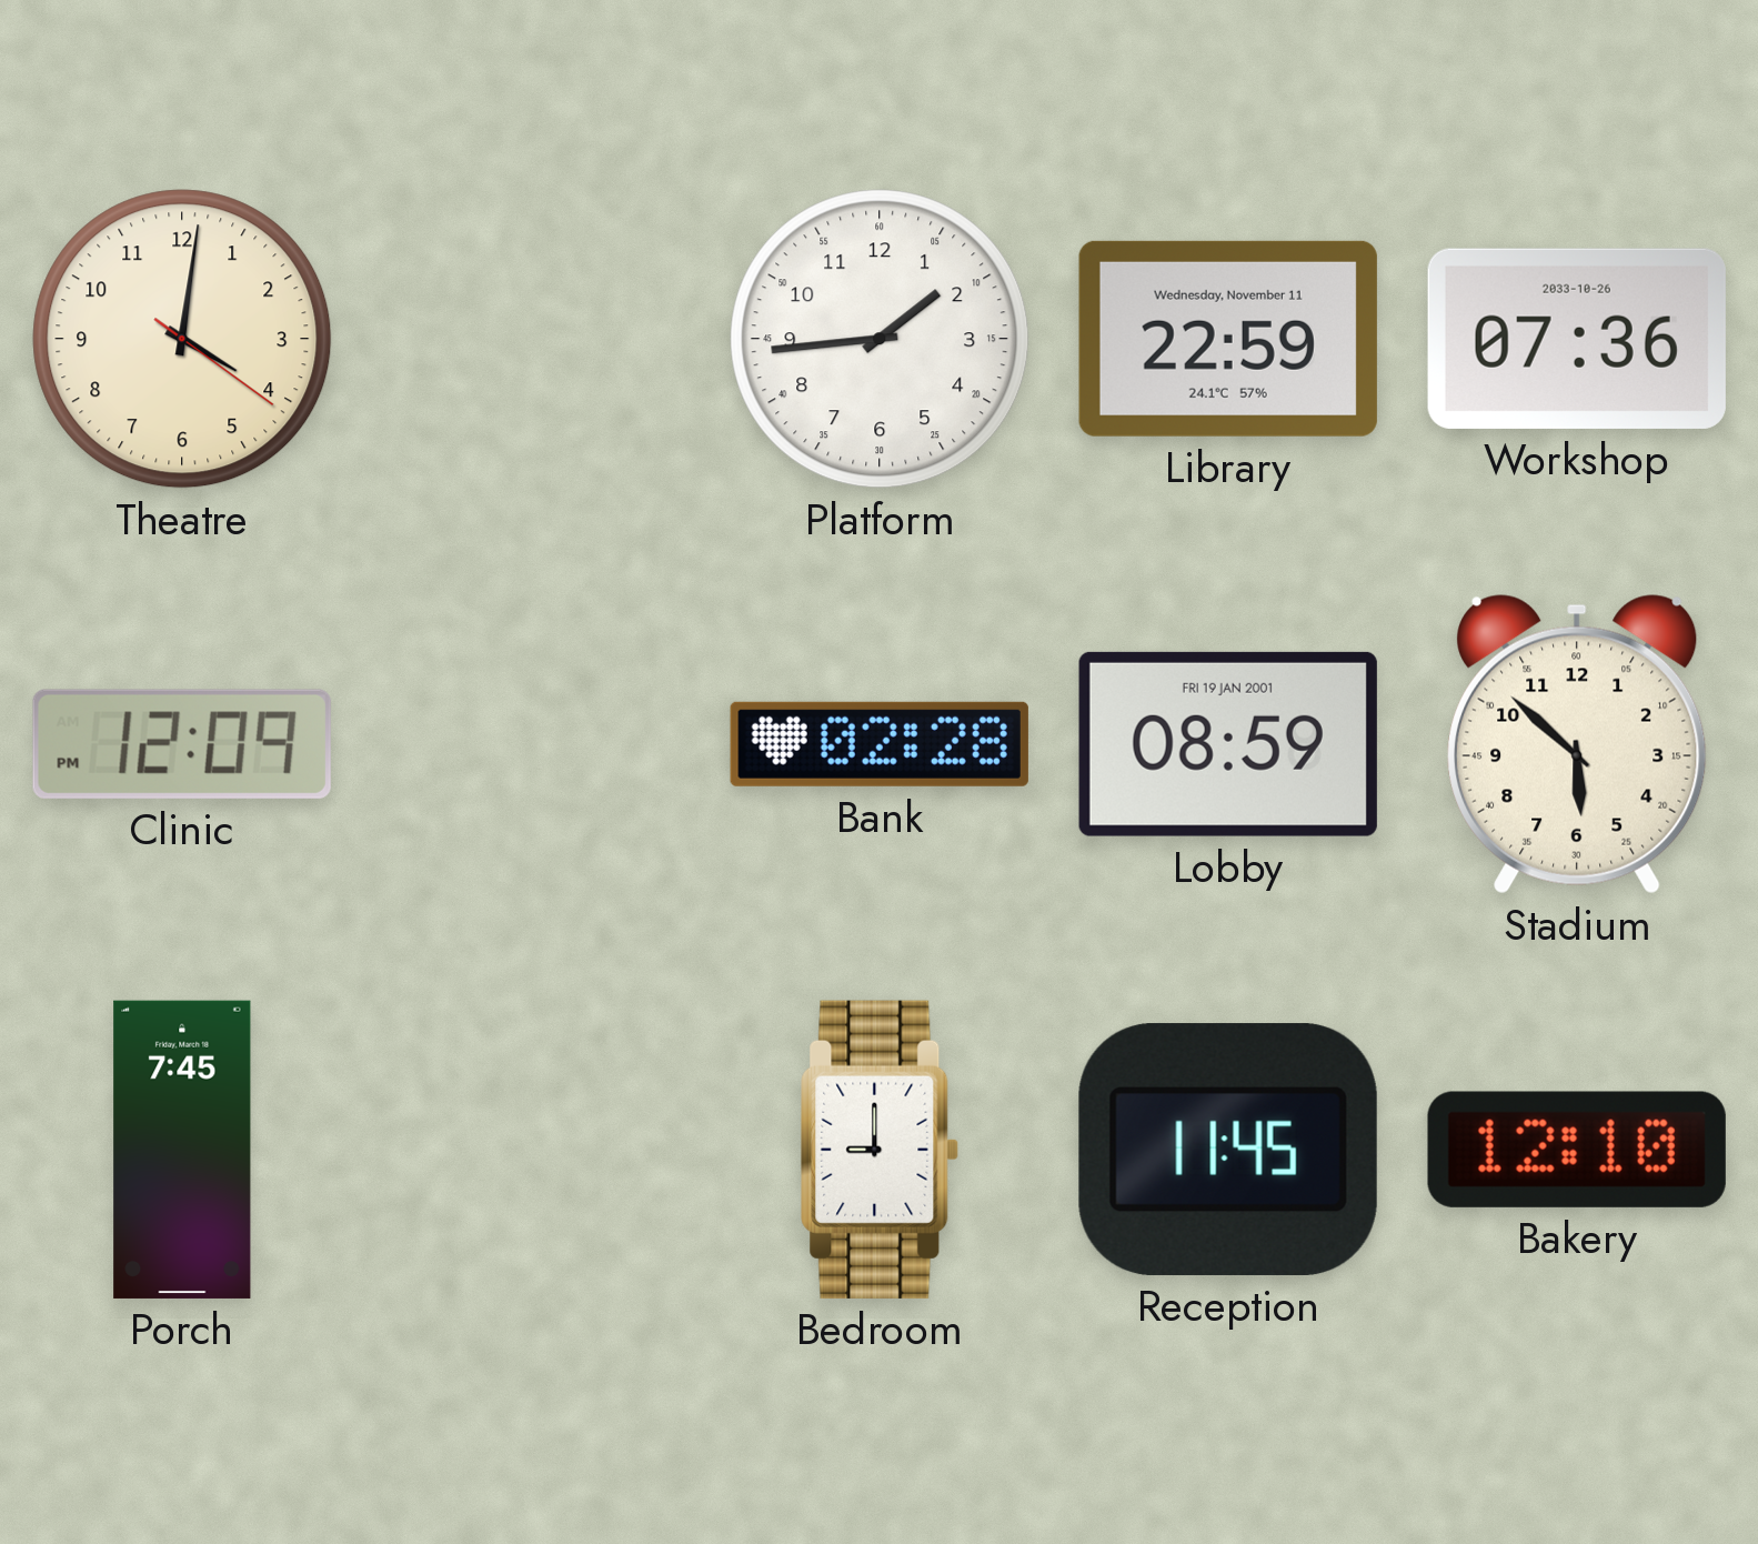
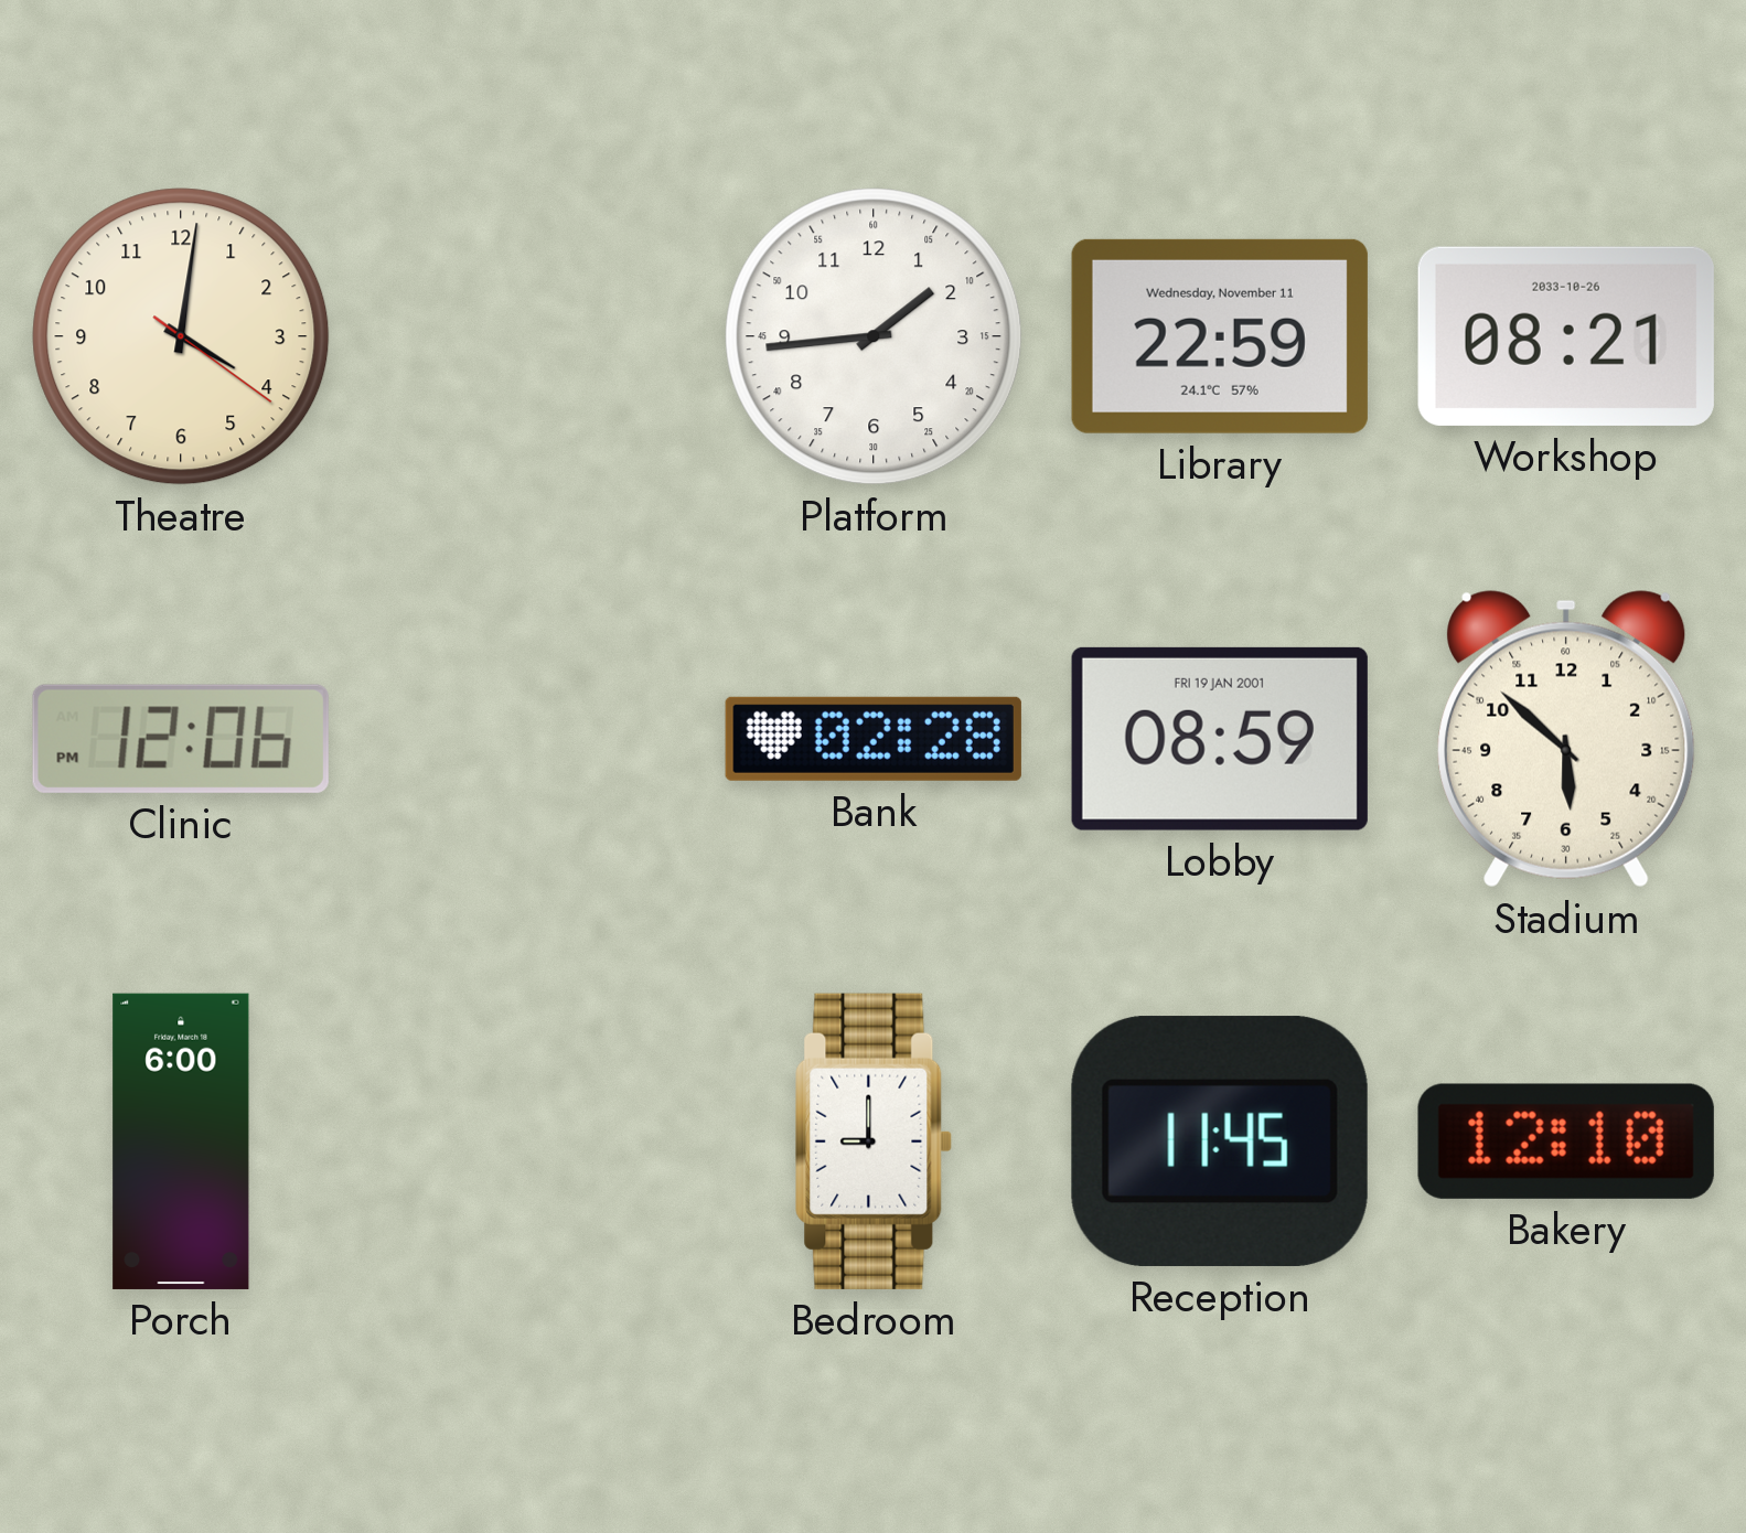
Workshop: 07:36 -> 08:21 (1566, 336)
Clinic: 12:09 -> 12:06 (181, 739)
Porch: 7:45 -> 6:00 (181, 1141)
